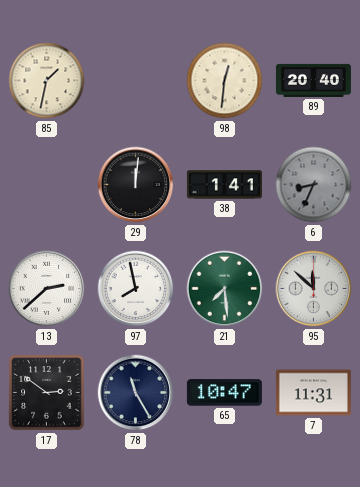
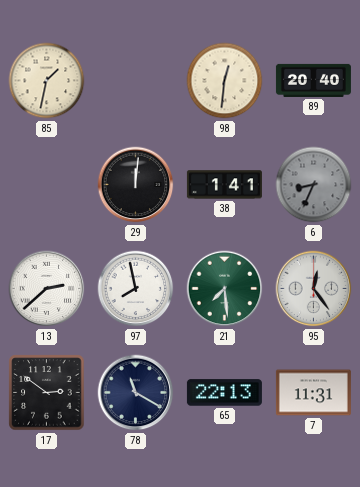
95: 11:52 -> 12:24 (314, 289)
78: 11:25 -> 11:20 (136, 393)
65: 10:47 -> 22:13 (224, 393)
